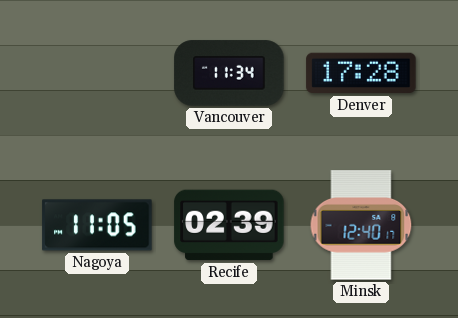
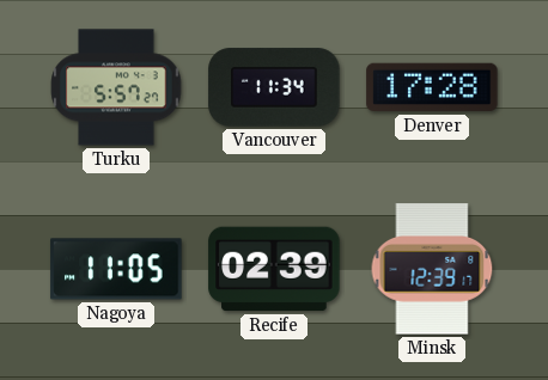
Turku: none -> 5:57 (116, 87)
Minsk: 12:40 -> 12:39 (432, 269)
